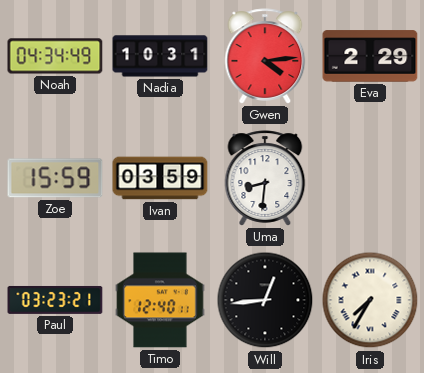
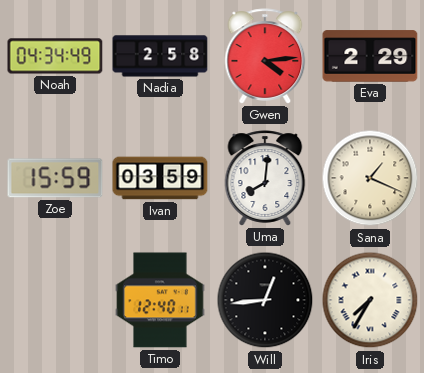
Nadia: 10:31 -> 2:58 (160, 56)
Uma: 8:31 -> 8:01 (265, 178)
Sana: none -> 1:19 (370, 178)
Paul: 03:23 -> none (55, 300)
